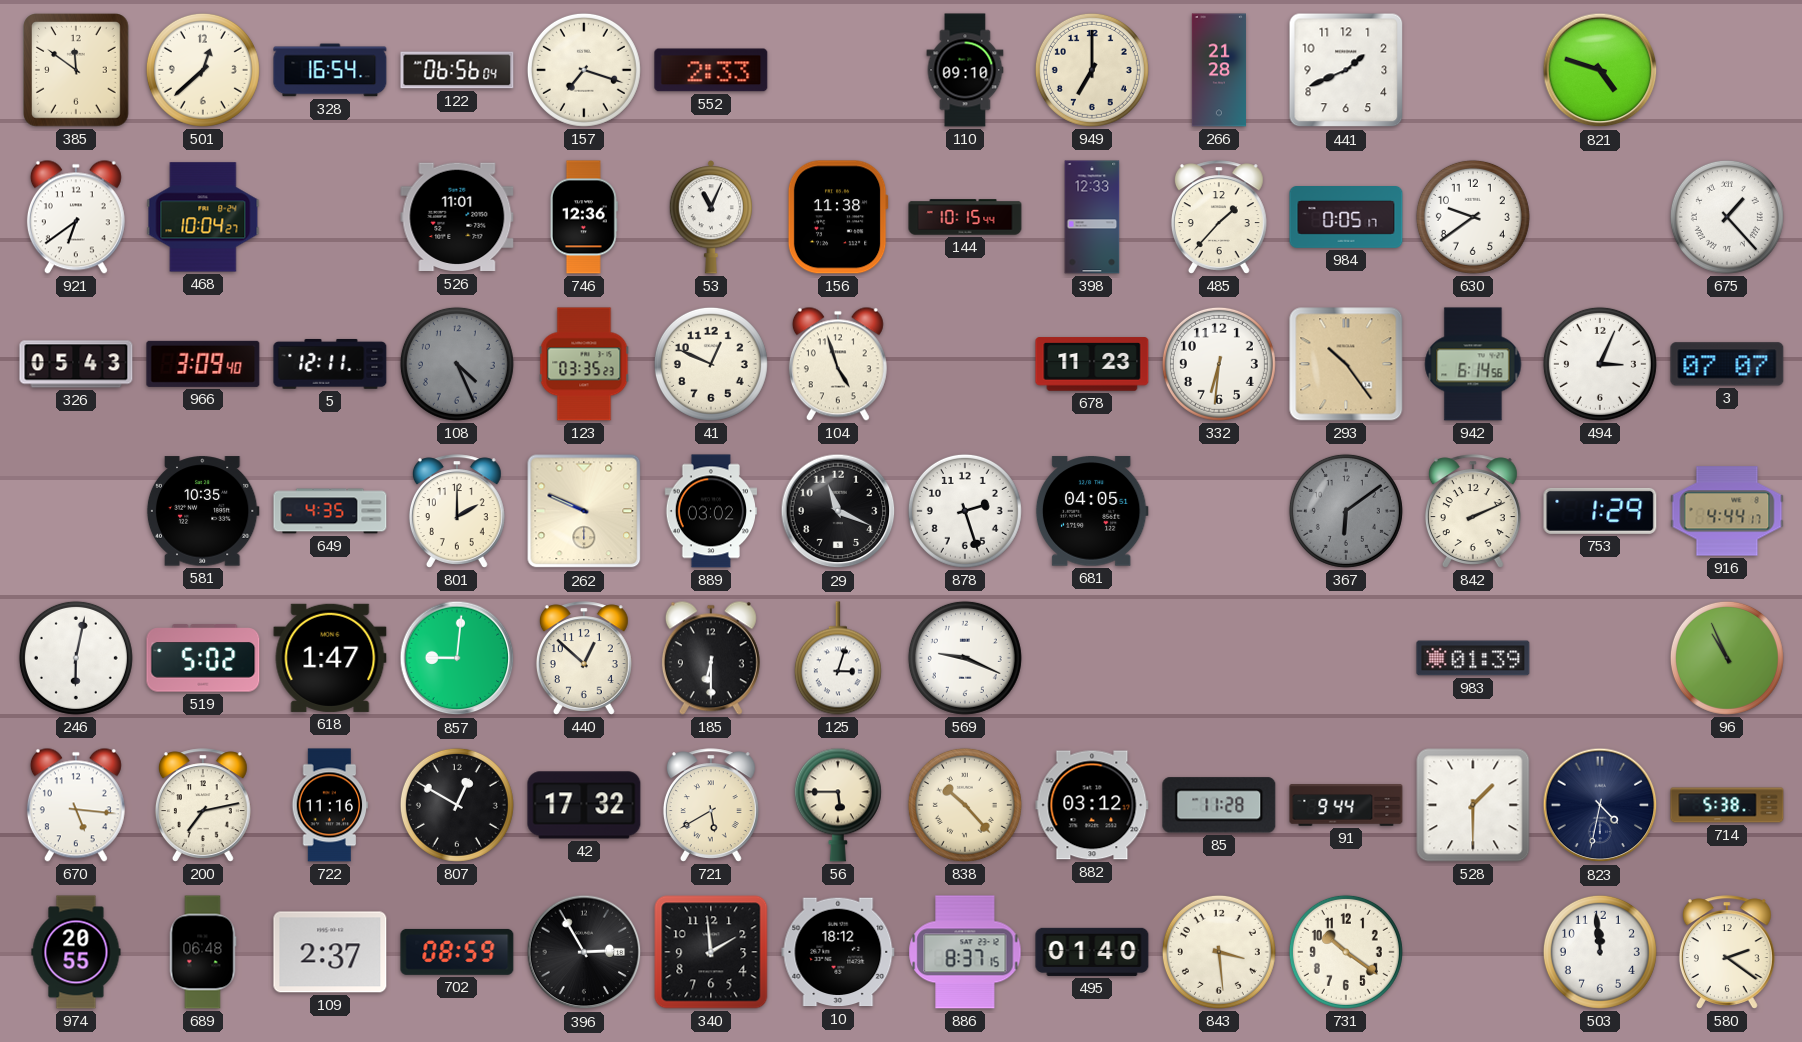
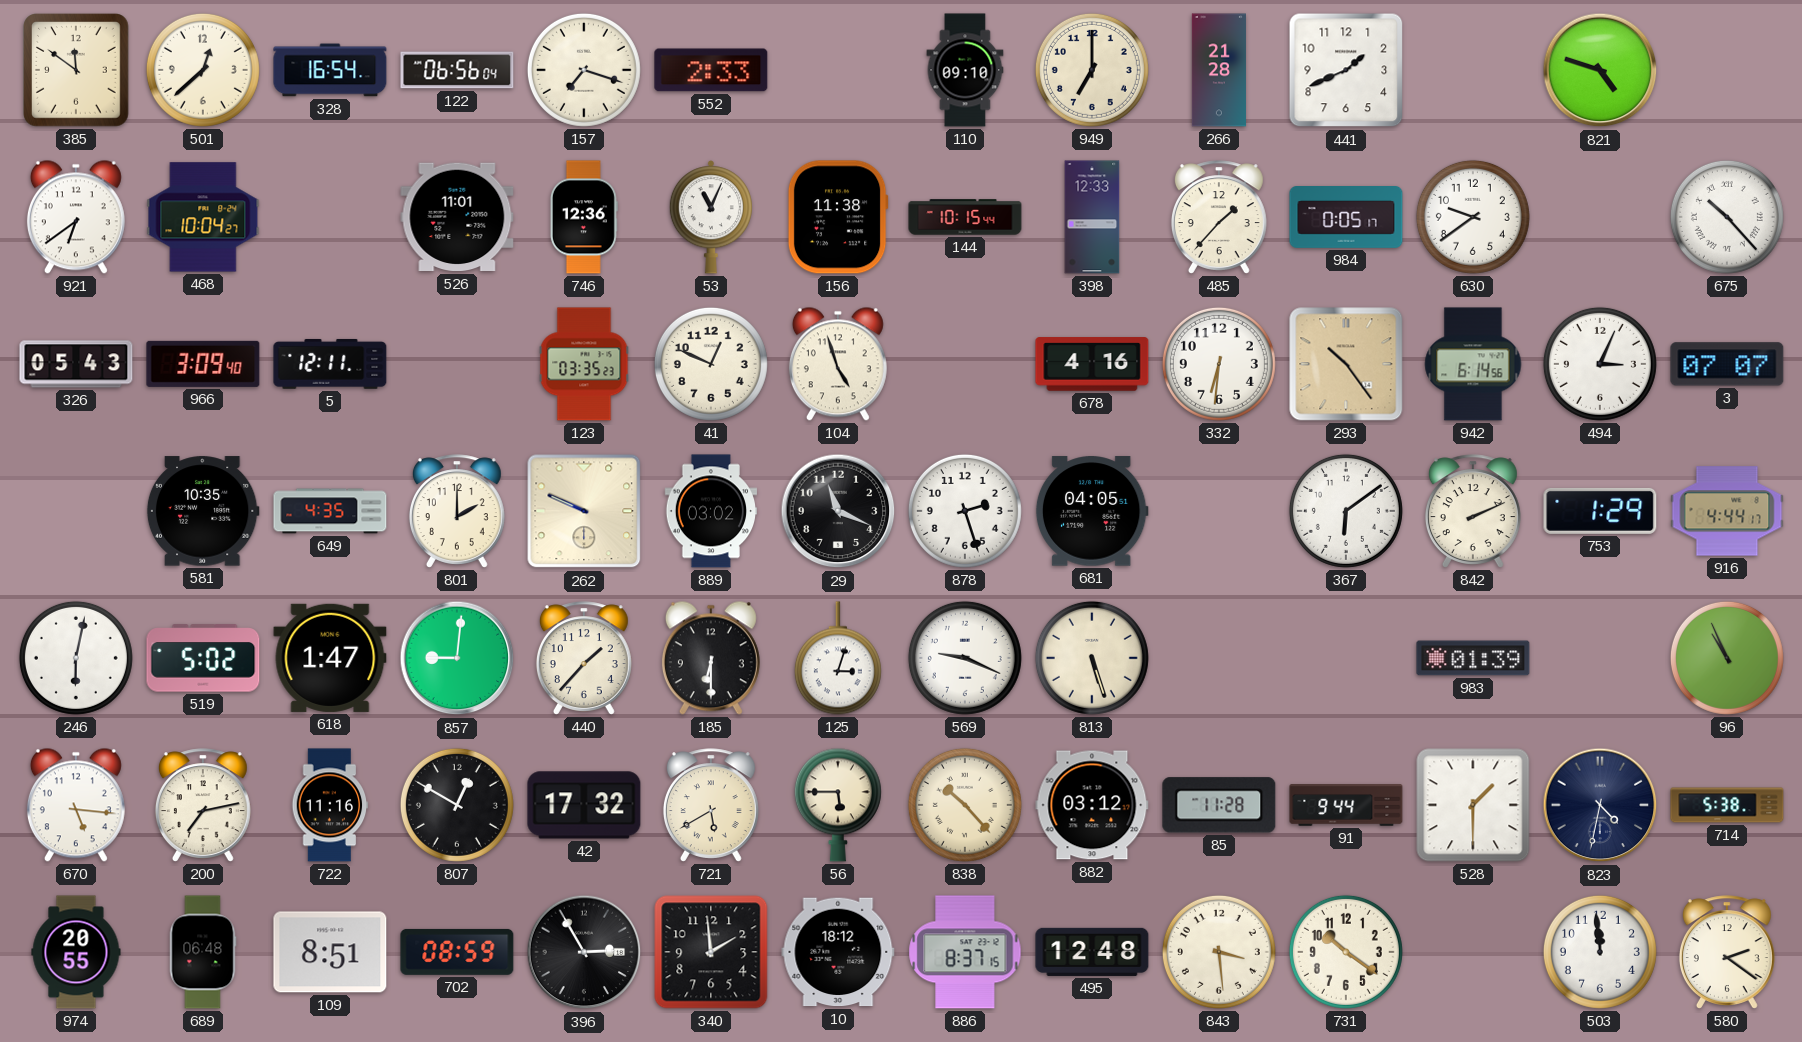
675: 1:23 -> 10:23 (1727, 217)
108: 4:26 -> none (457, 364)
678: 11:23 -> 4:16 (1092, 364)
367 dial: grey -> white (1346, 511)
440: 12:52 -> 1:37 (584, 658)
813: none -> 5:27 (1092, 658)
109: 2:37 -> 8:51 (330, 952)
495: 01:40 -> 12:48 (1092, 952)
